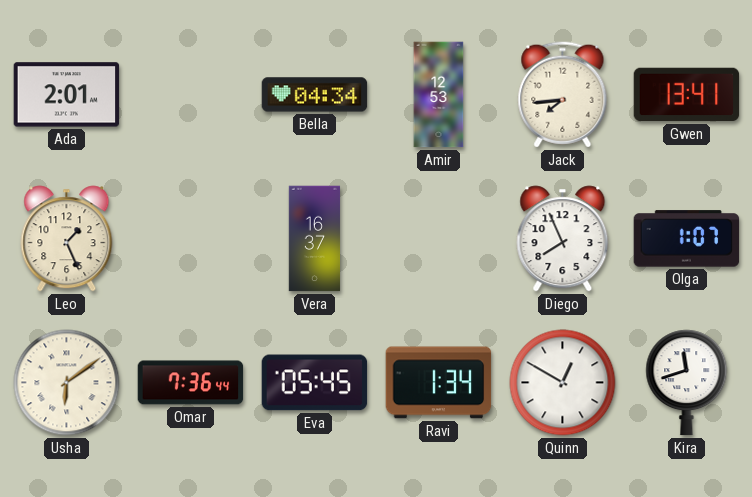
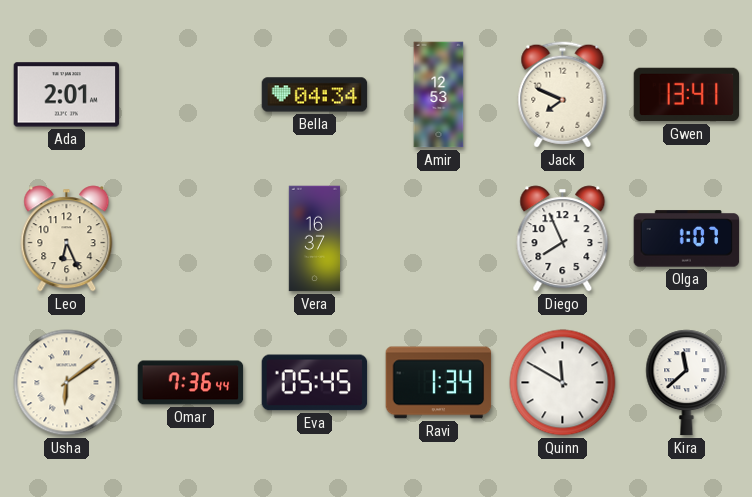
Jack: 7:44 -> 7:49 (563, 95)
Leo: 1:26 -> 6:26 (67, 239)
Quinn: 12:50 -> 11:50 (563, 383)
Kira: 11:42 -> 11:38 (687, 383)
